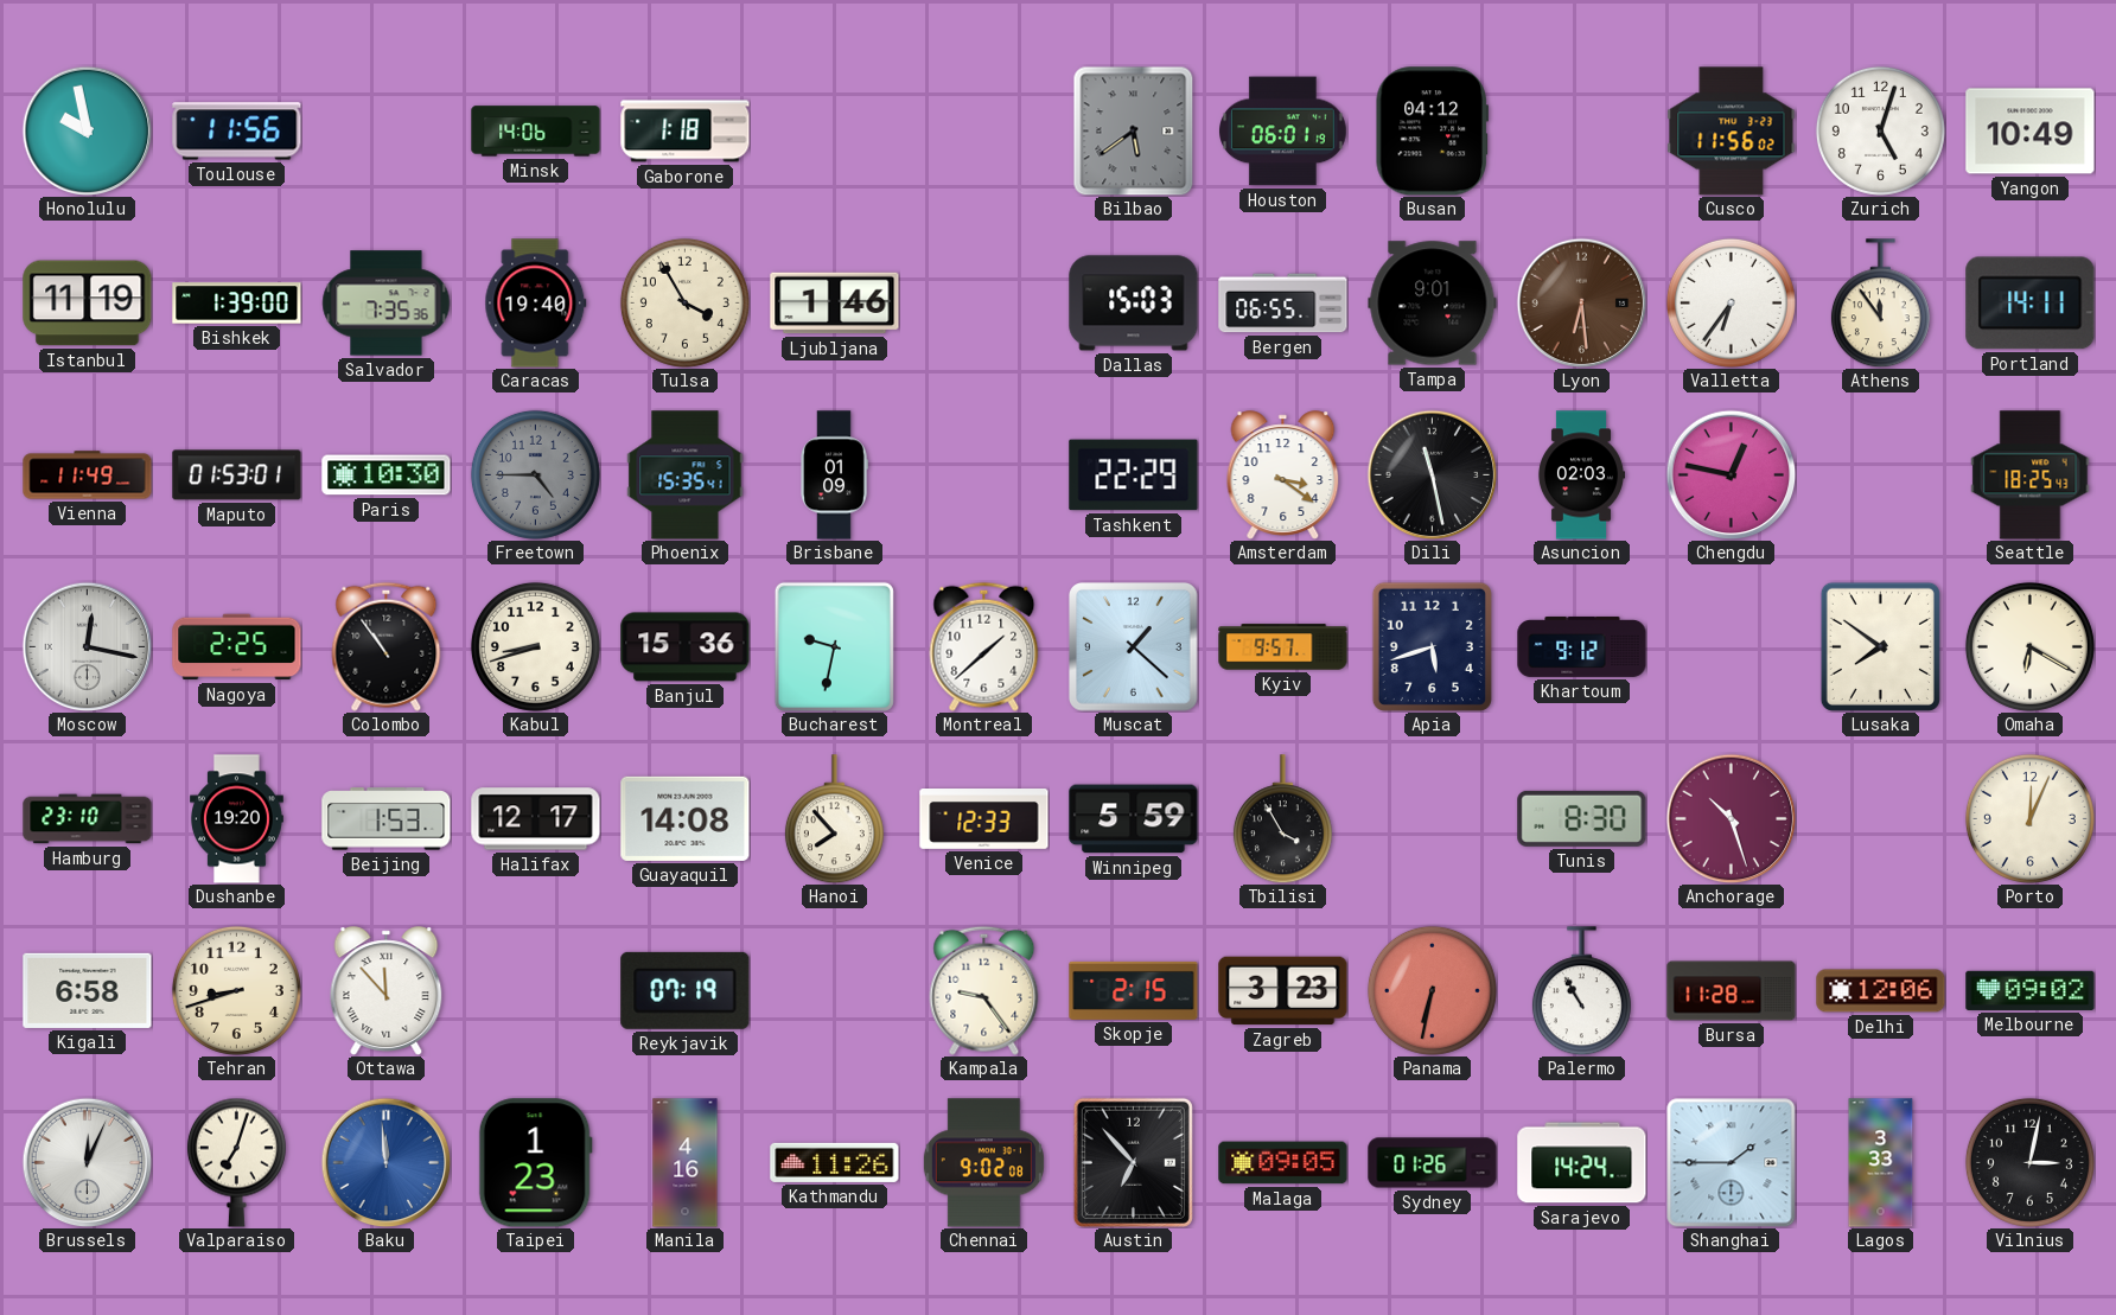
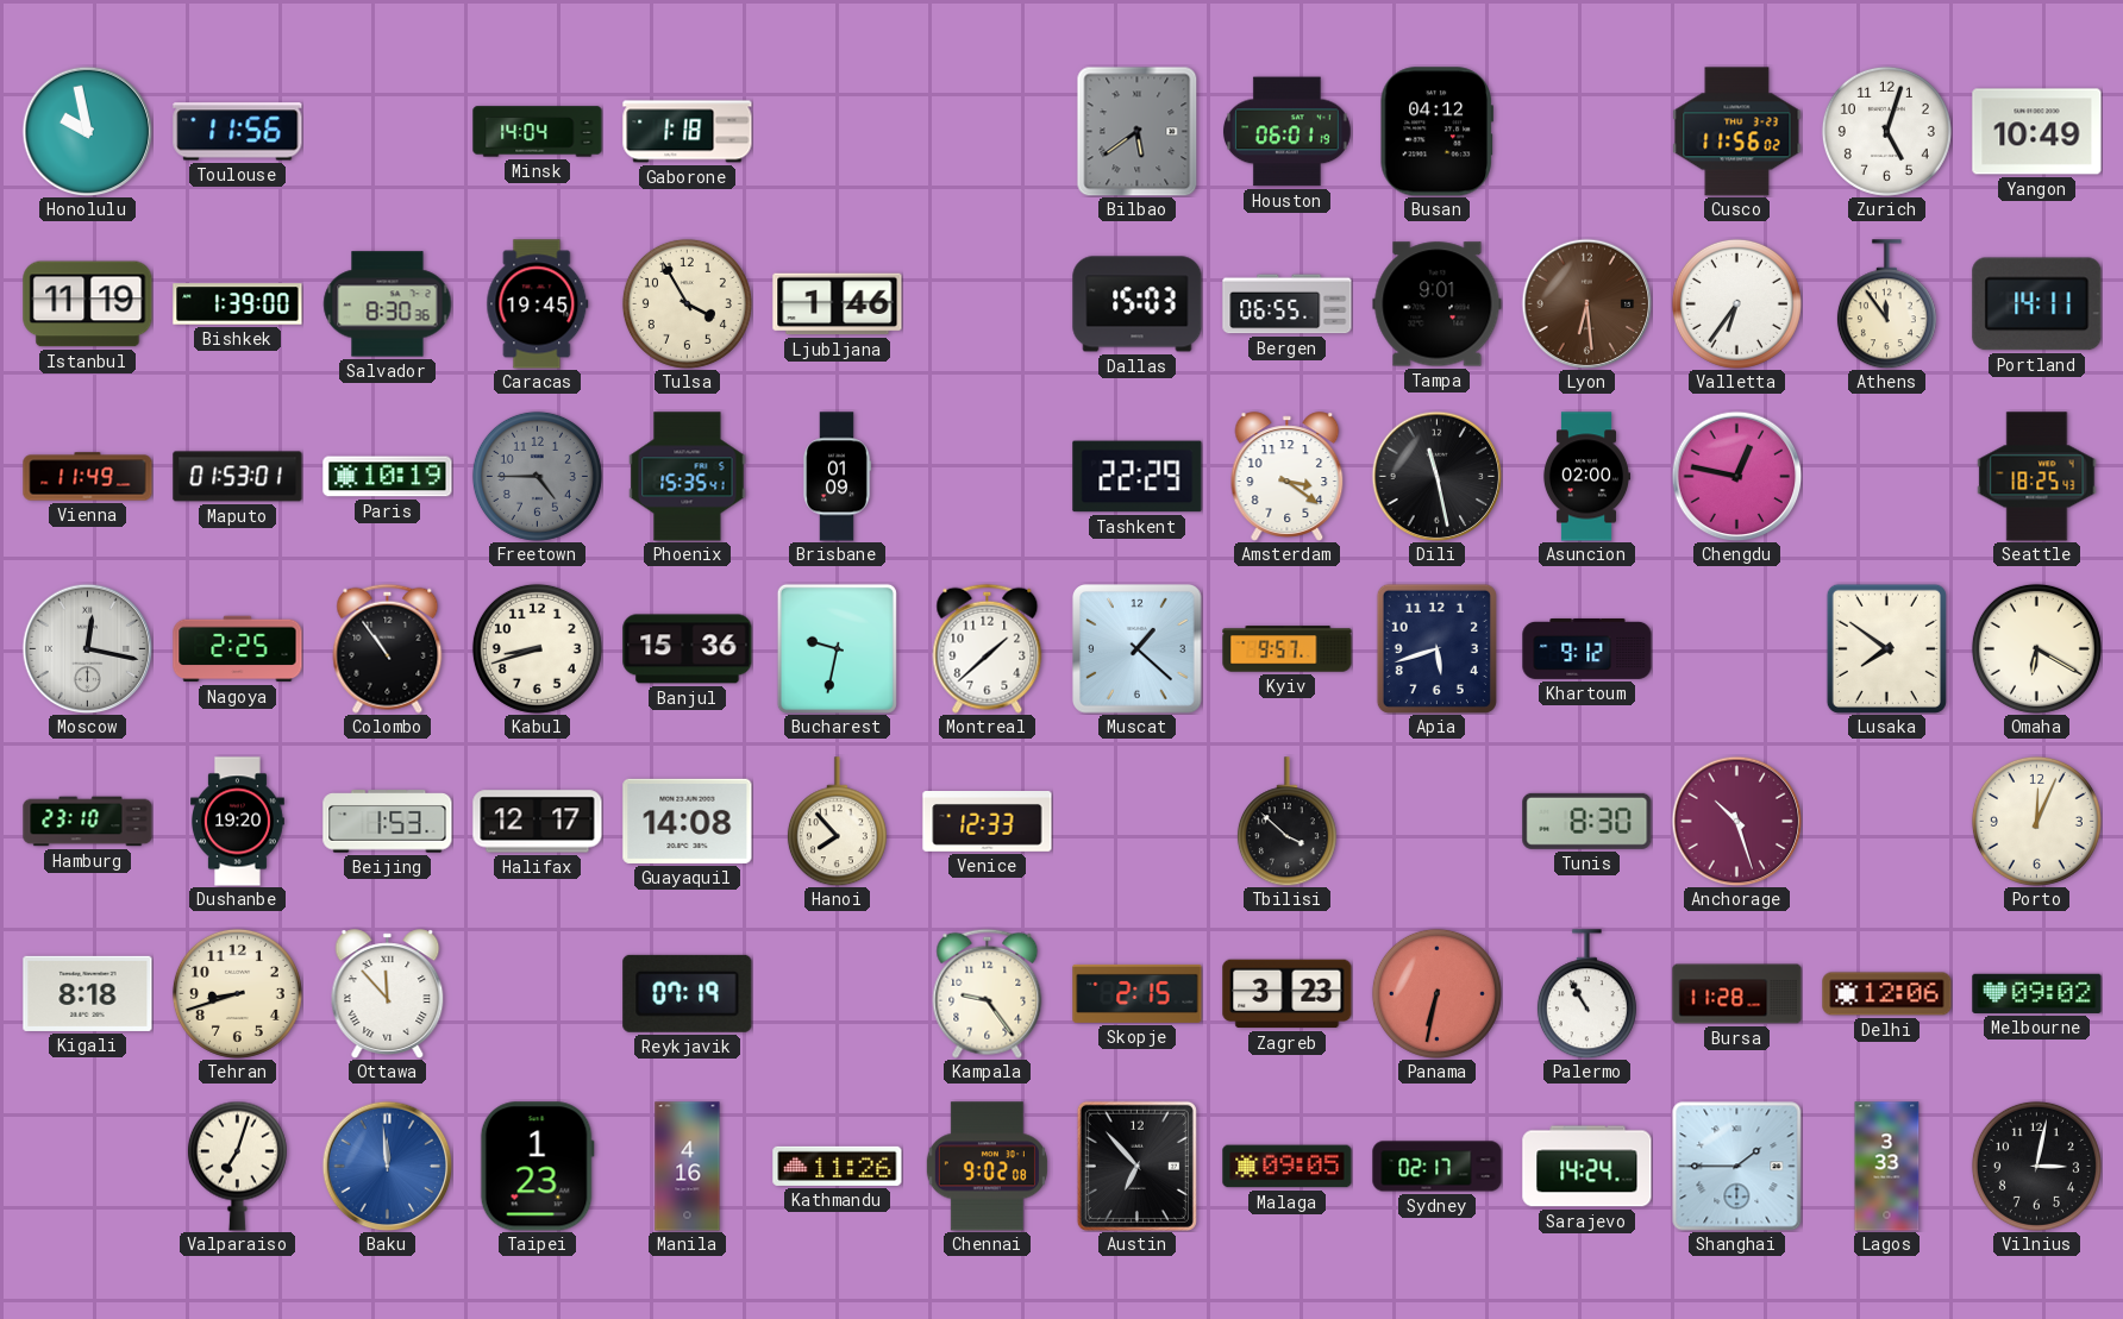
Minsk: 14:06 -> 14:04 (538, 132)
Salvador: 7:35 -> 8:30 (388, 304)
Caracas: 19:40 -> 19:45 (538, 304)
Paris: 10:30 -> 10:19 (388, 477)
Asuncion: 02:03 -> 02:00 (1585, 477)
Winnipeg: 5:59 -> none (1134, 819)
Tbilisi: 3:55 -> 3:52 (1286, 822)
Kigali: 6:58 -> 8:18 (88, 993)
Brussels: 12:04 -> none (87, 1162)
Sydney: 01:26 -> 02:17 (1438, 1167)
